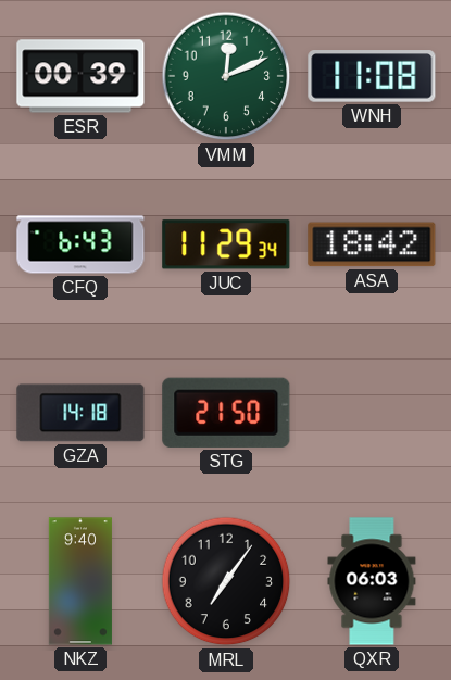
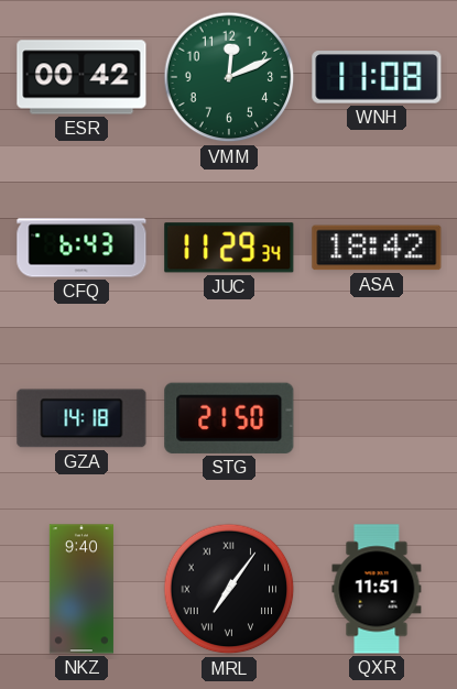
ESR: 00:39 -> 00:42 (81, 77)
MRL numerals: Arabic -> Roman (229, 589)
QXR: 06:03 -> 11:51 (377, 589)
